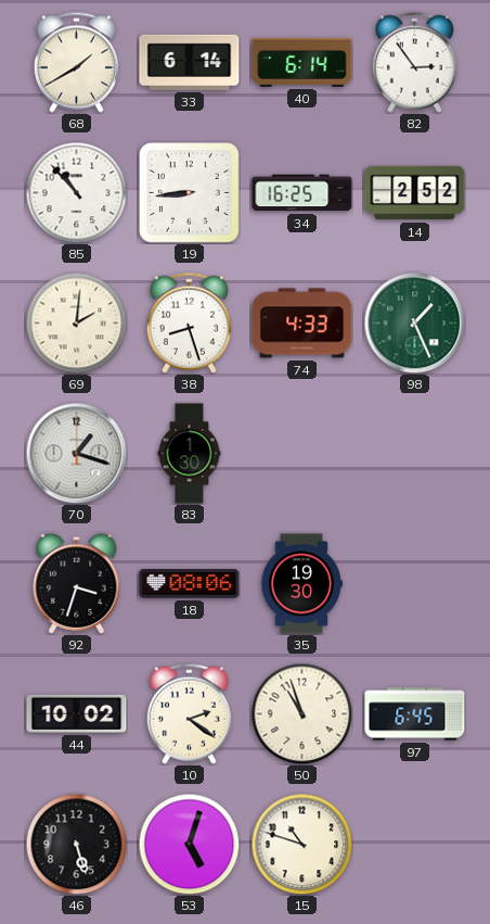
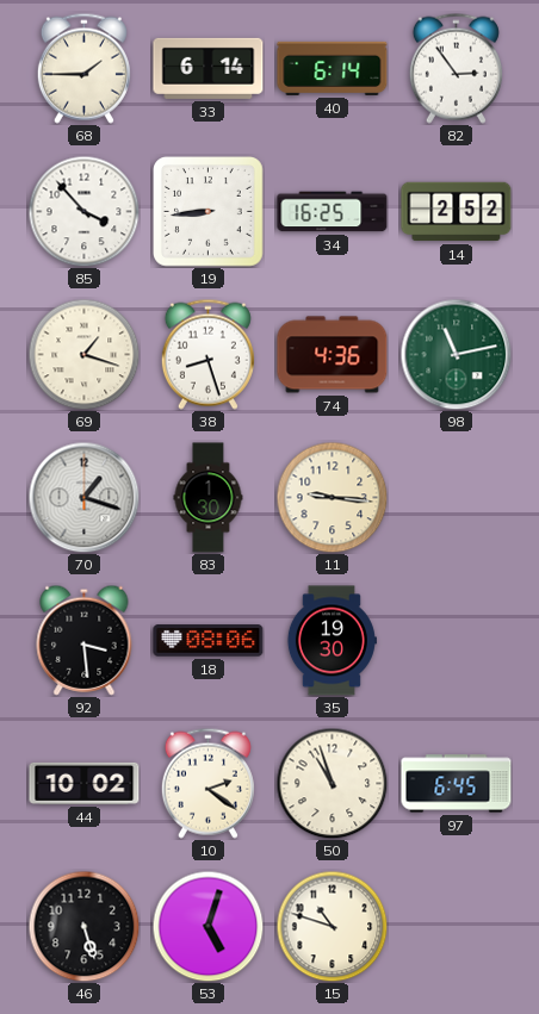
68: 1:40 -> 1:45 (83, 68)
85: 10:53 -> 3:53 (83, 211)
69: 2:01 -> 1:18 (83, 354)
74: 4:33 -> 4:36 (333, 355)
98: 1:26 -> 11:13 (456, 354)
11: none -> 9:16 (332, 497)
92: 3:33 -> 3:29 (85, 640)
